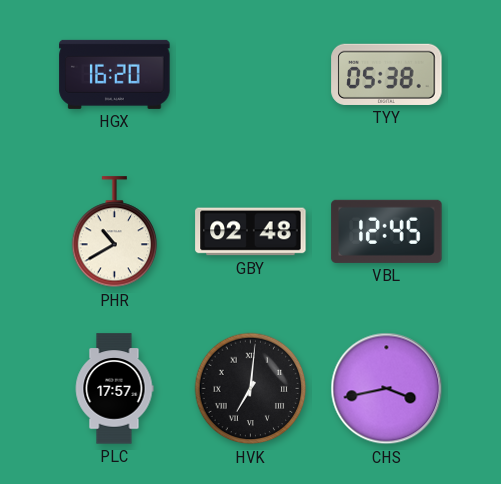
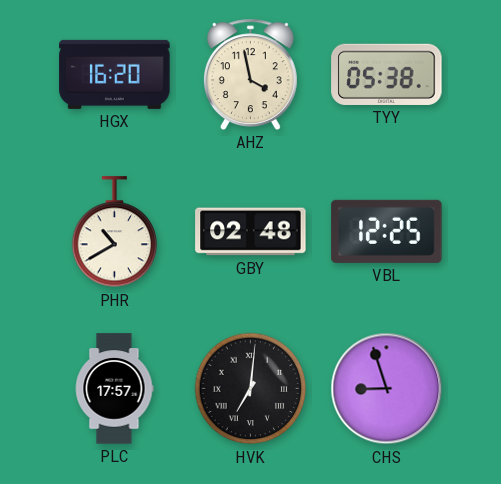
AHZ: none -> 3:58 (250, 74)
VBL: 12:45 -> 12:25 (387, 231)
CHS: 3:43 -> 8:57 (387, 389)
